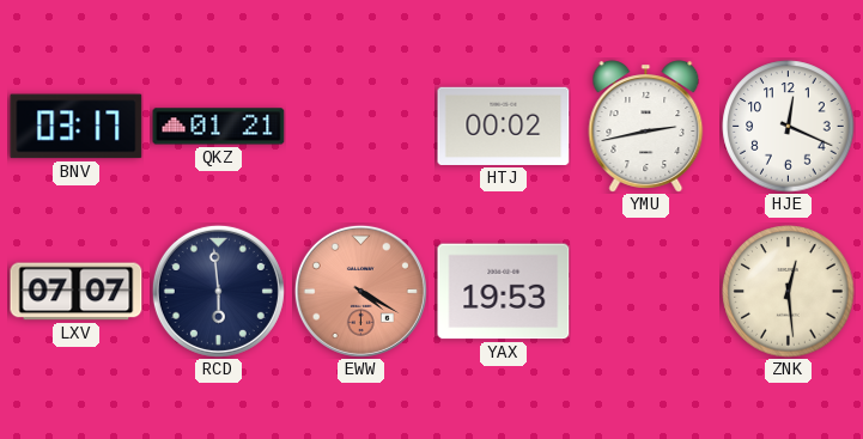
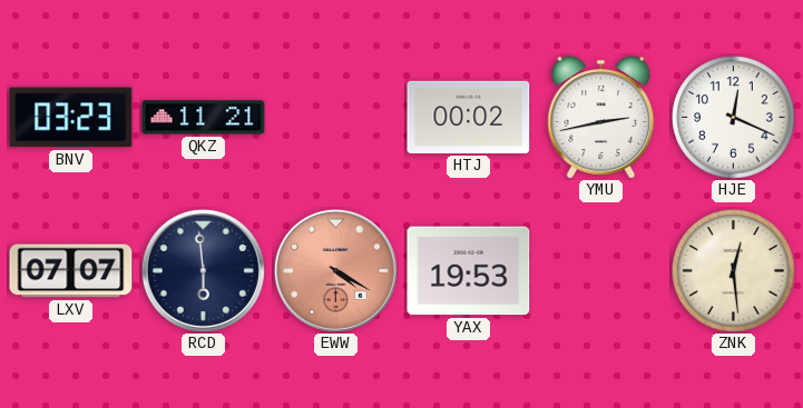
BNV: 03:17 -> 03:23 (71, 118)
QKZ: 01:21 -> 11:21 (204, 118)
